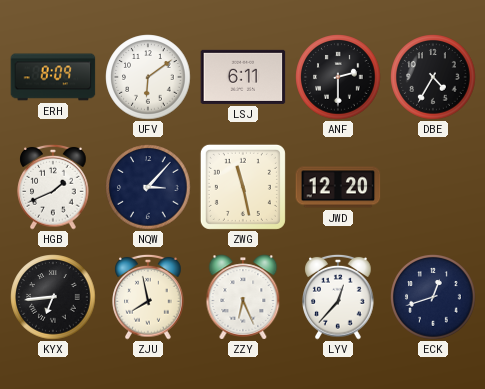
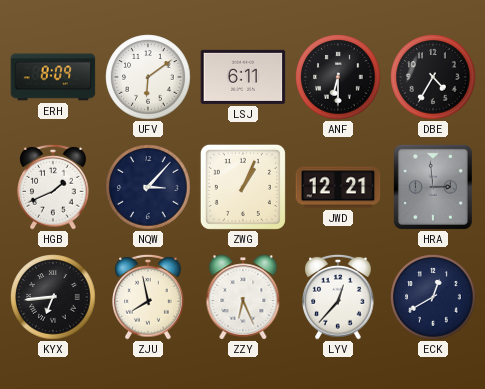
ANF: 2:30 -> 6:30 (338, 77)
ZWG: 11:28 -> 1:04 (243, 187)
JWD: 12:20 -> 12:21 (338, 187)
HRA: none -> 2:59 (433, 187)
ECK: 12:42 -> 12:40 (433, 297)
